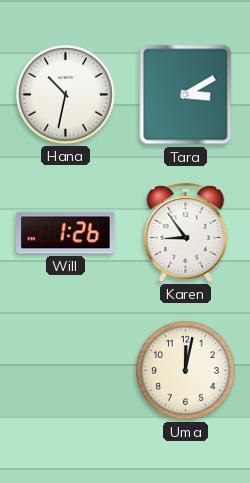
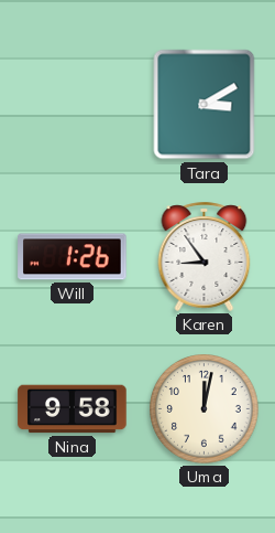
Hana: 10:32 -> none (66, 95)
Nina: none -> 9:58 (73, 409)
